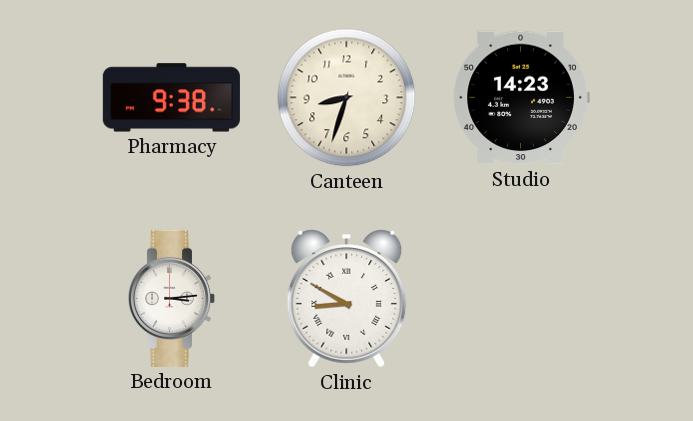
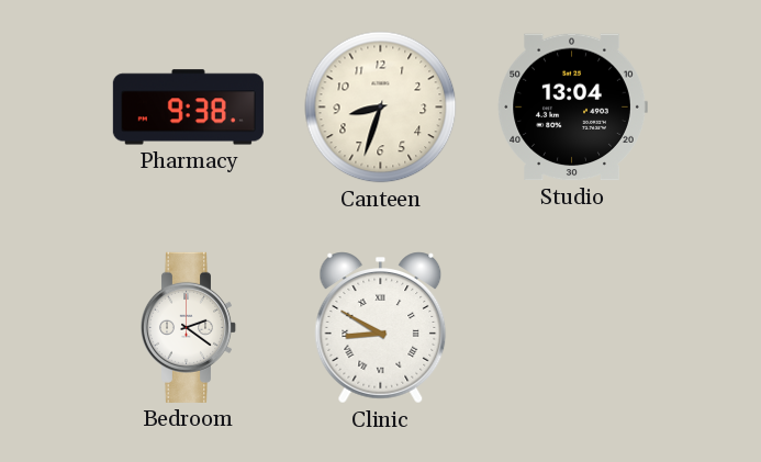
Studio: 14:23 -> 13:04 (572, 108)
Bedroom: 3:14 -> 2:21 (189, 327)
